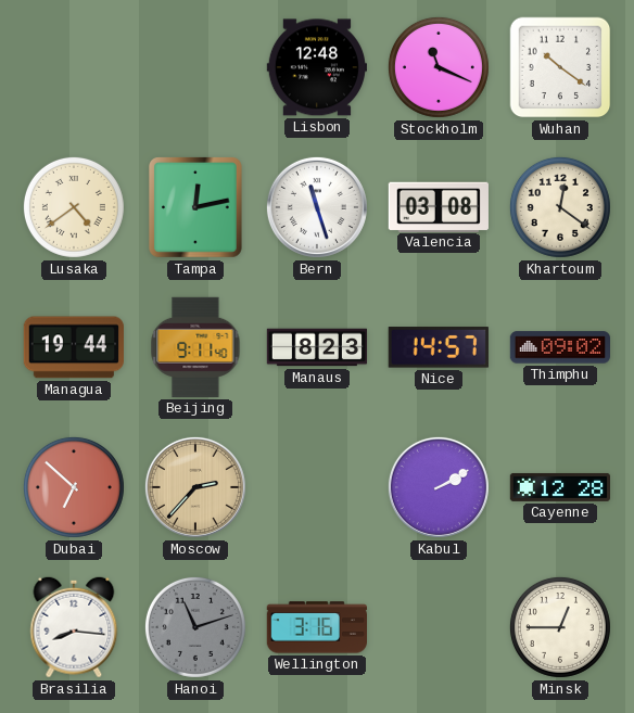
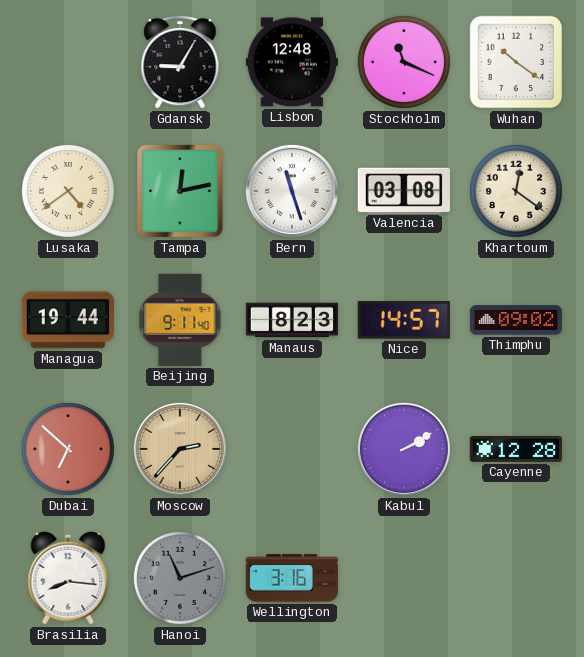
Gdansk: none -> 9:05 (180, 62)
Minsk: 12:45 -> none (560, 627)
